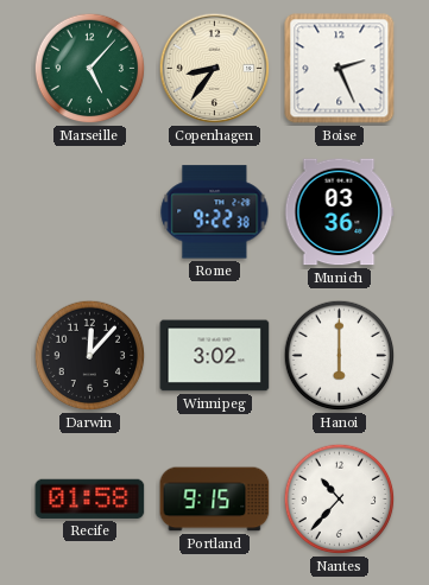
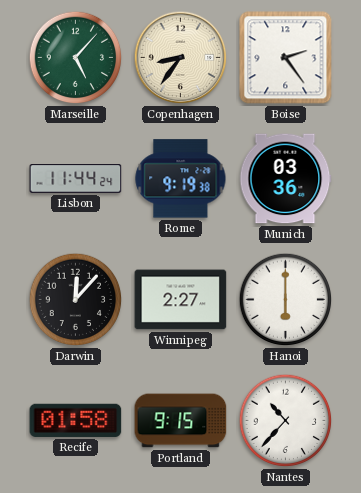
Boise: 2:26 -> 2:24 (286, 58)
Lisbon: none -> 11:44 (76, 179)
Rome: 9:22 -> 9:19 (181, 179)
Winnipeg: 3:02 -> 2:27 (181, 300)
